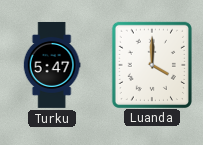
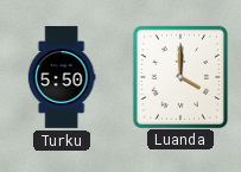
Turku: 5:47 -> 5:50 (62, 77)
